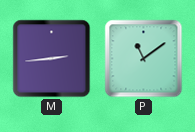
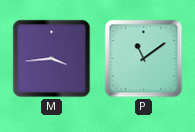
M: 2:44 -> 3:44 (52, 59)
